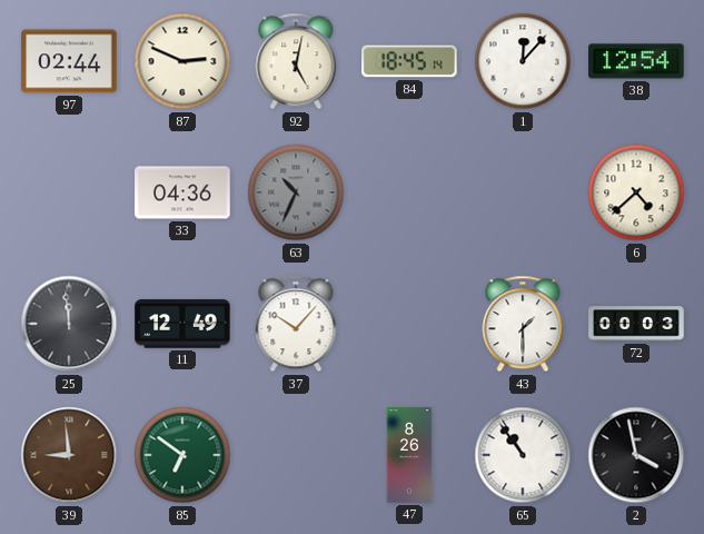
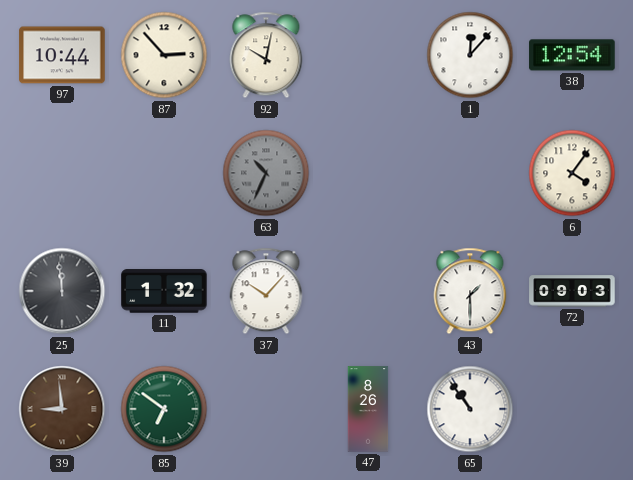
97: 02:44 -> 10:44 (62, 55)
87: 2:49 -> 2:53 (164, 55)
92: 5:02 -> 10:02 (266, 55)
84: 18:45 -> none (409, 61)
33: 04:36 -> none (182, 192)
6: 4:38 -> 4:06 (572, 173)
11: 12:49 -> 1:32 (164, 291)
72: 00:03 -> 09:03 (572, 291)
2: 3:58 -> none (636, 455)
